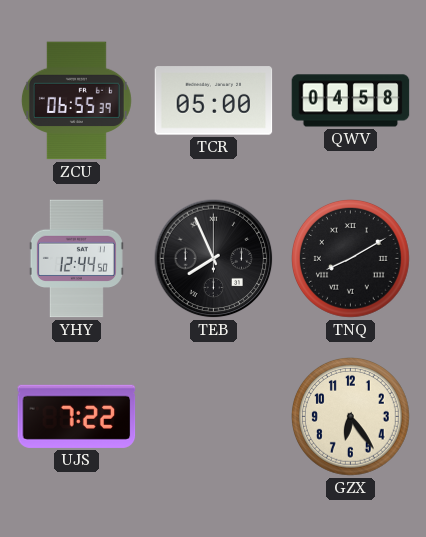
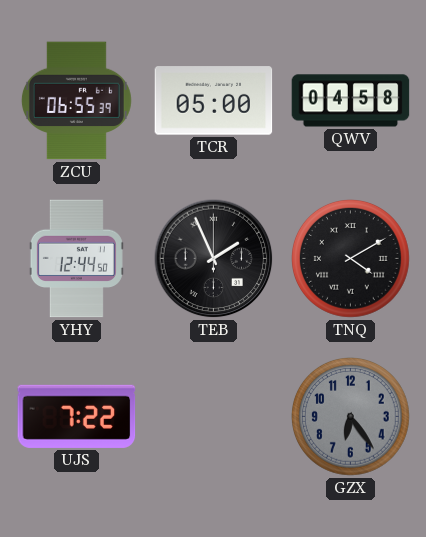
TEB: 7:56 -> 1:56 (214, 259)
TNQ: 8:10 -> 4:10 (351, 259)
GZX dial: cream -> grey (351, 417)
